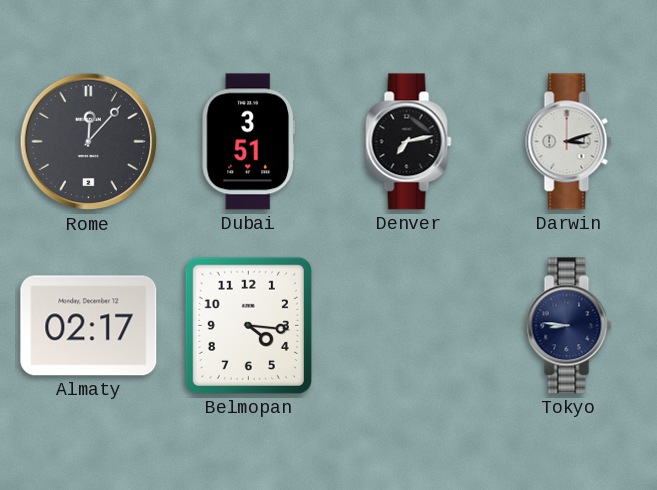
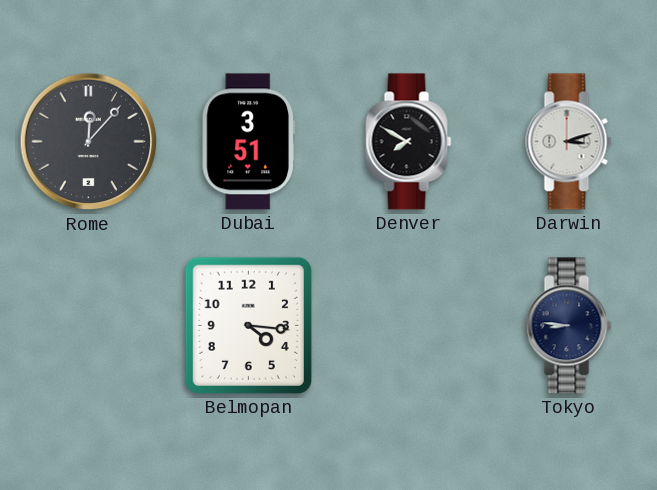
Denver: 7:13 -> 7:50 (409, 142)
Almaty: 02:17 -> none (89, 326)
